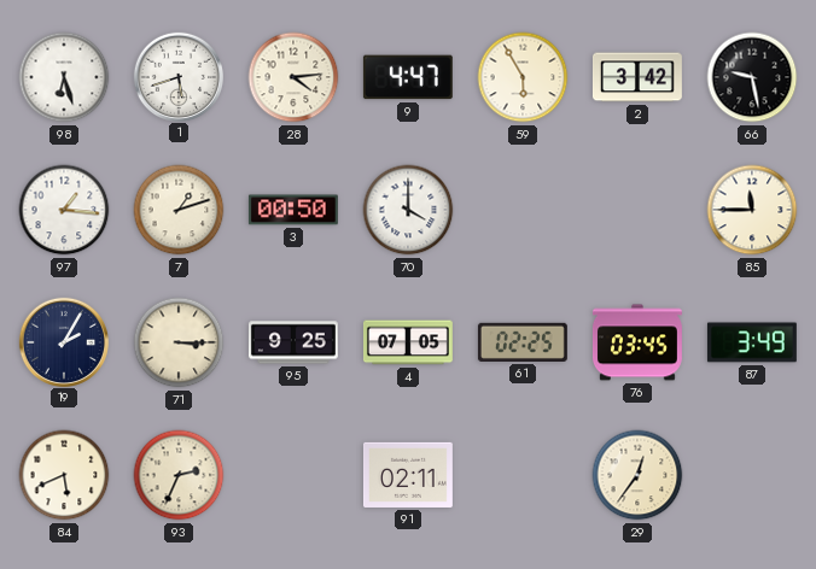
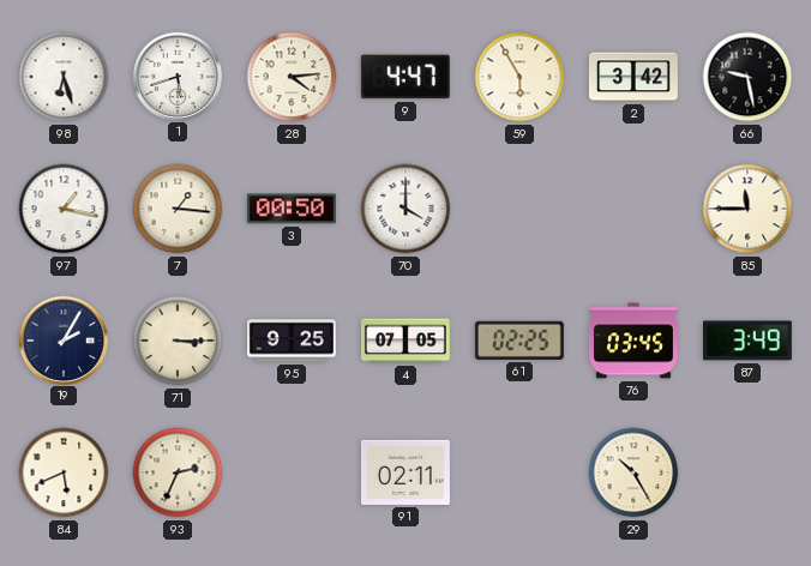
97: 1:16 -> 1:17 (64, 209)
7: 1:12 -> 1:16 (178, 209)
29: 12:36 -> 10:25 (633, 472)
